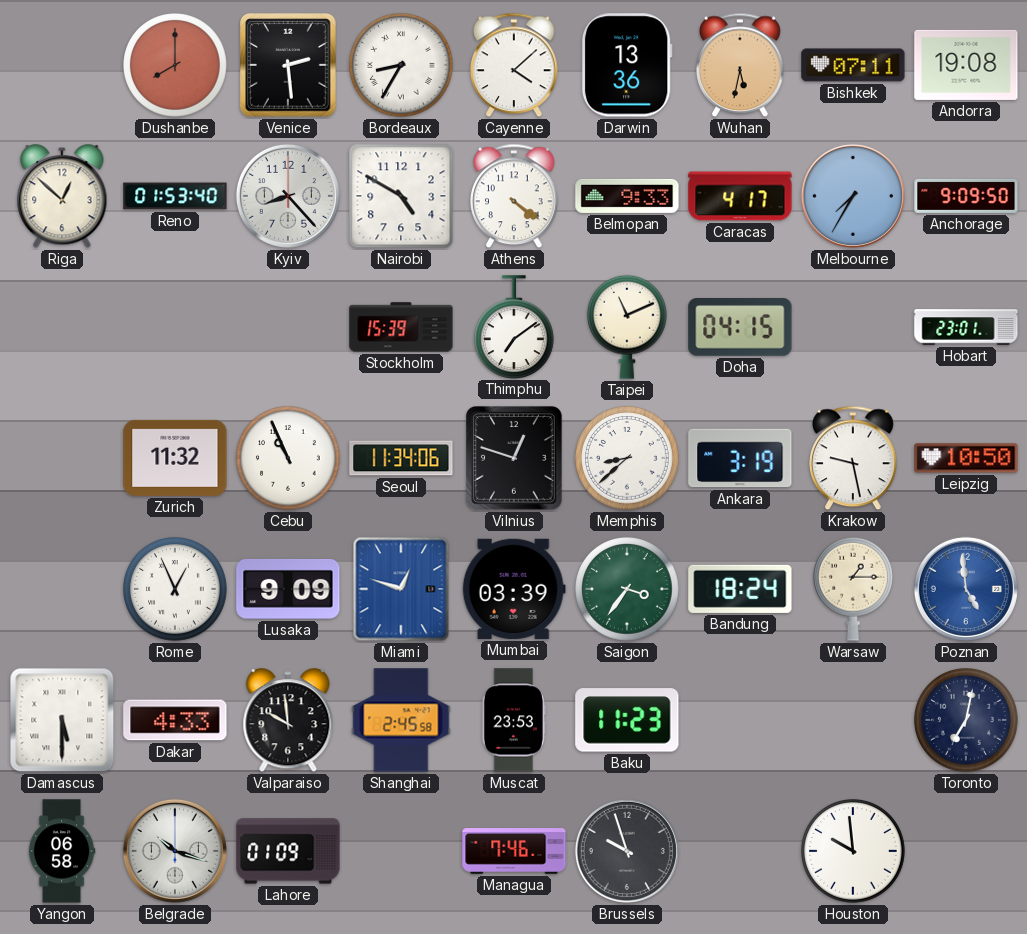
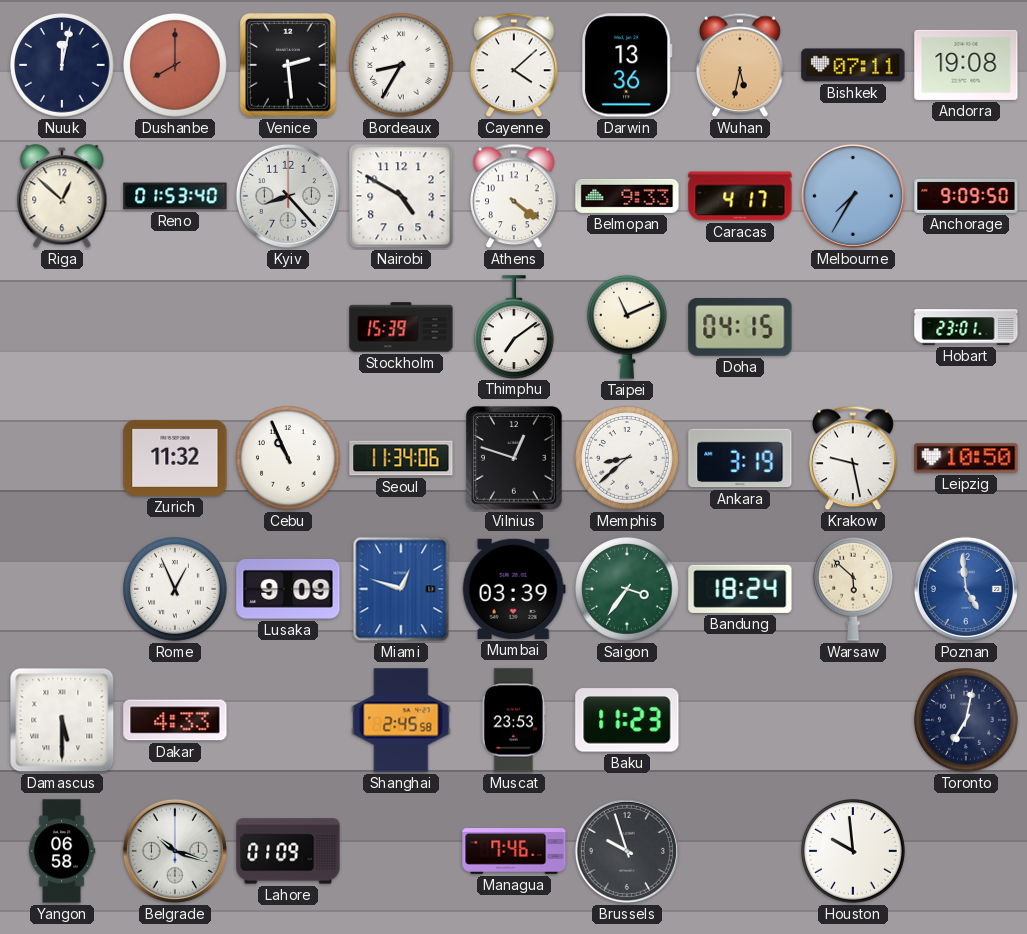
Nuuk: none -> 12:02 (63, 65)
Warsaw: 1:15 -> 5:52 (854, 589)
Valparaiso: 9:59 -> none (288, 721)
